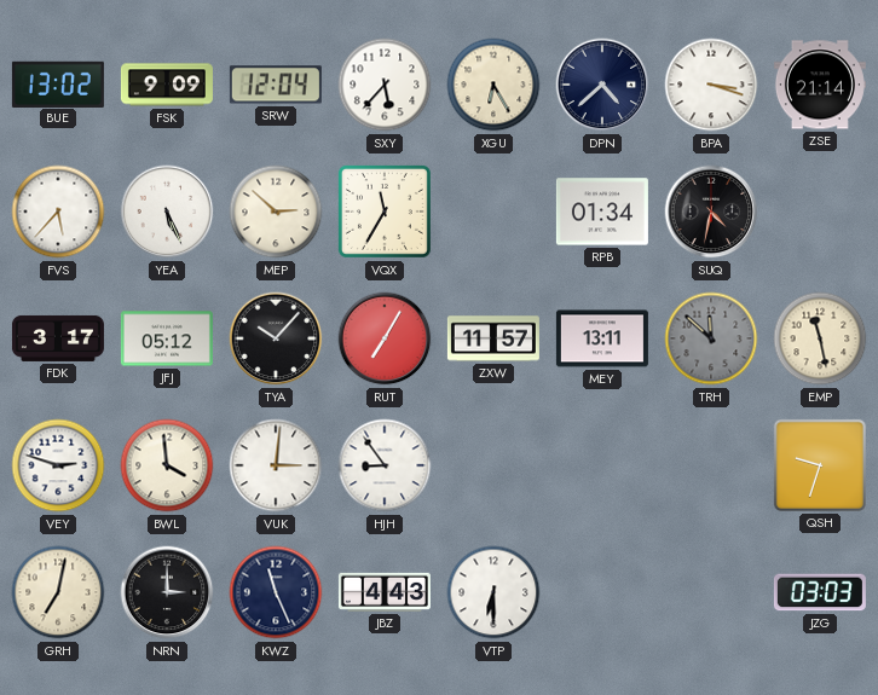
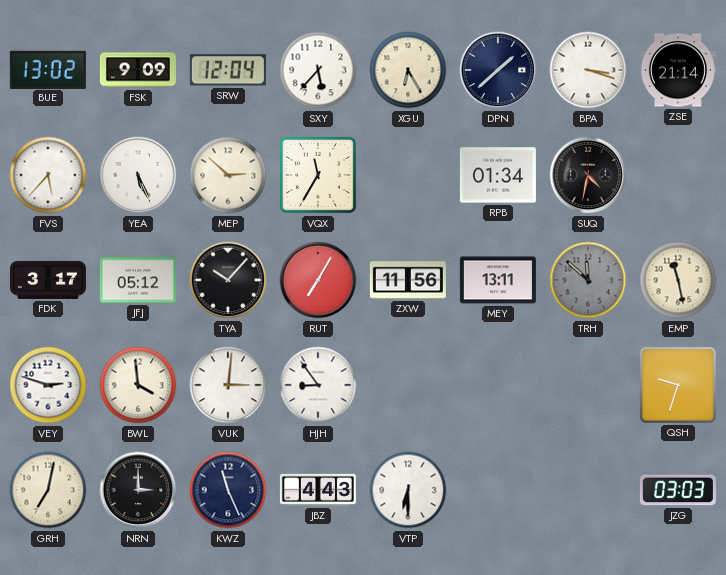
DPN: 4:38 -> 1:38 (498, 70)
ZXW: 11:57 -> 11:56 (408, 280)
